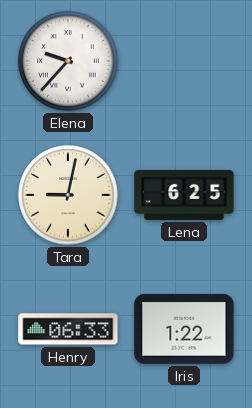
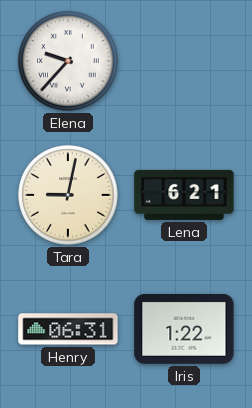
Lena: 6:25 -> 6:21 (184, 195)
Henry: 06:33 -> 06:31 (68, 329)
